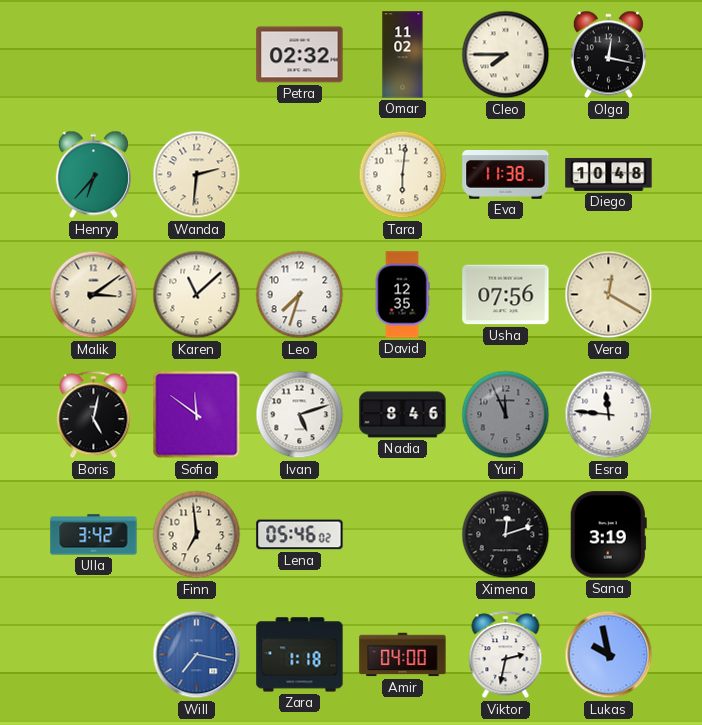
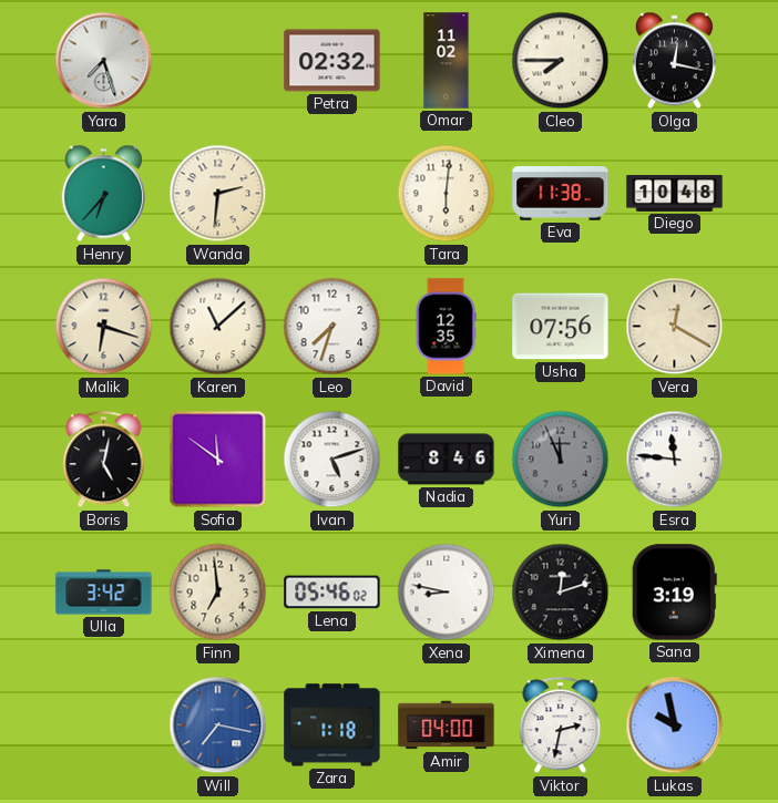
Yara: none -> 7:27 (104, 61)
Malik: 3:09 -> 6:18 (104, 327)
Xena: none -> 8:47 (447, 593)
